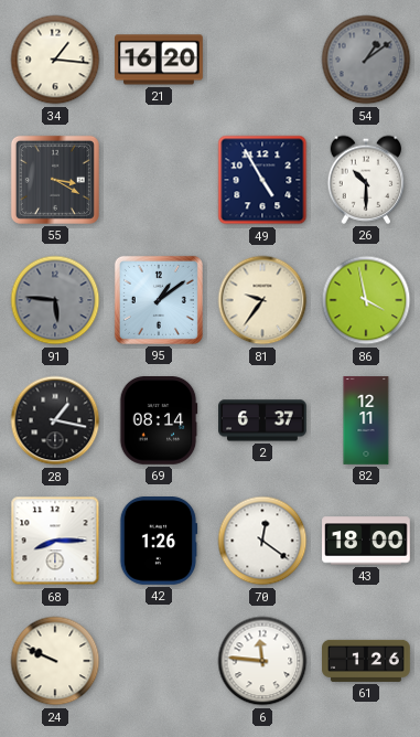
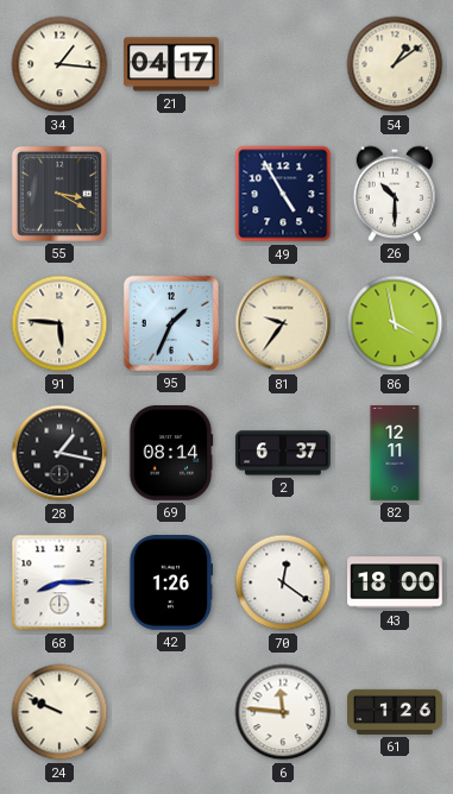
21: 16:20 -> 04:17 (171, 64)
54 dial: grey -> cream (395, 64)
91 dial: grey -> cream (59, 323)
95: 1:09 -> 1:34 (171, 323)
